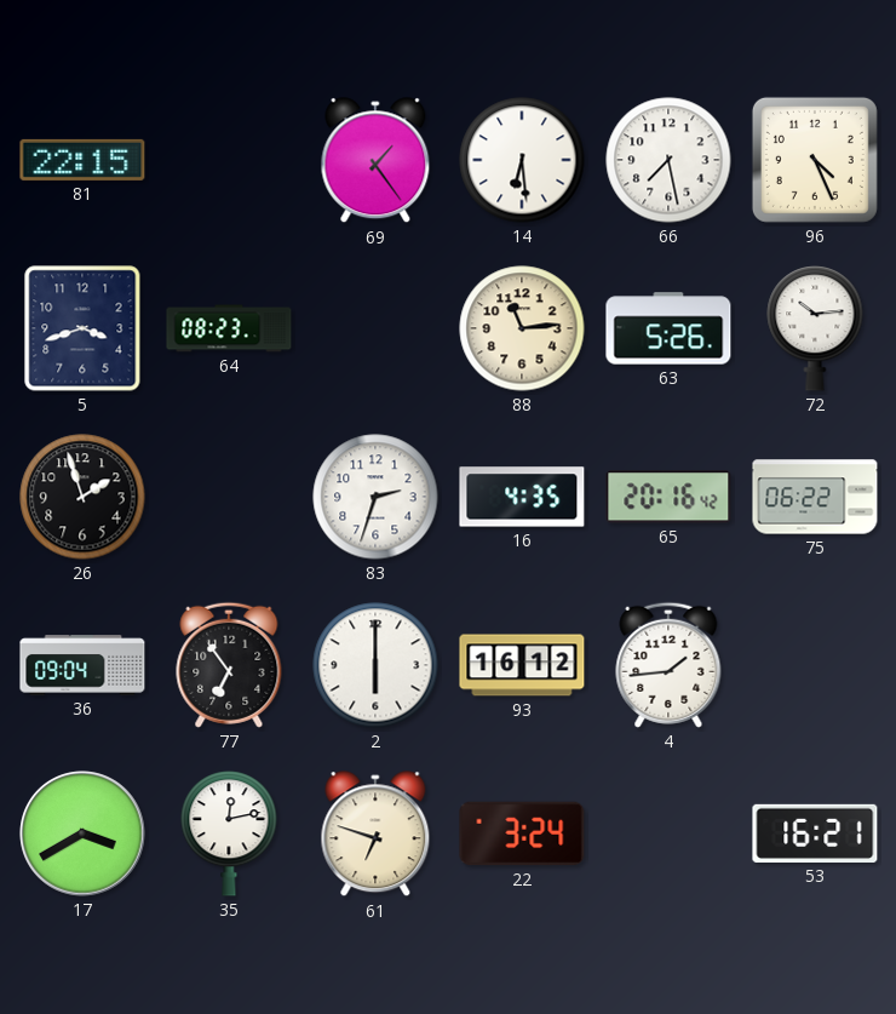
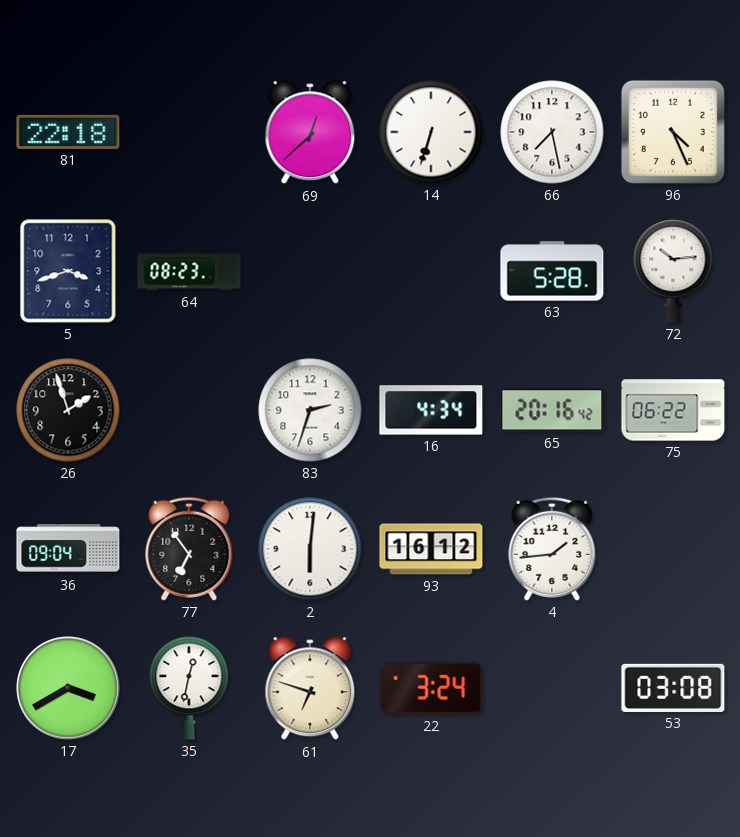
81: 22:15 -> 22:18 (68, 132)
69: 1:24 -> 12:38 (310, 133)
14: 6:29 -> 6:33 (431, 132)
88: 11:14 -> none (522, 328)
63: 5:26 -> 5:28 (552, 271)
16: 4:35 -> 4:34 (431, 410)
2: 6:00 -> 6:01 (310, 549)
35: 12:13 -> 12:32 (189, 688)
53: 16:21 -> 03:08 (673, 688)
